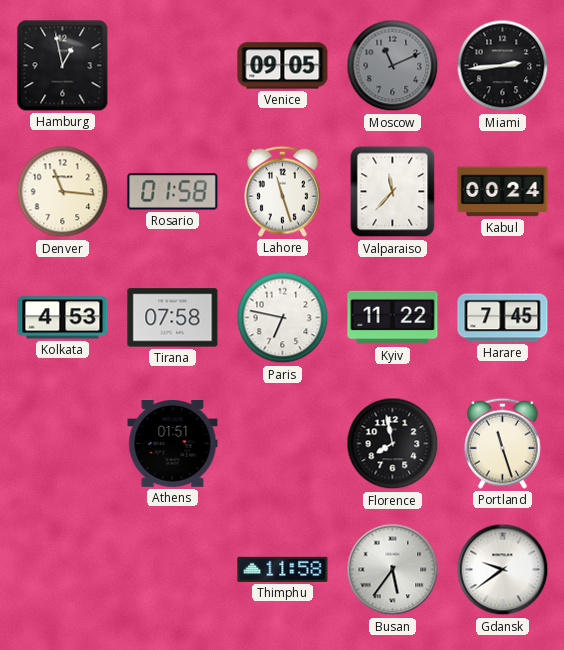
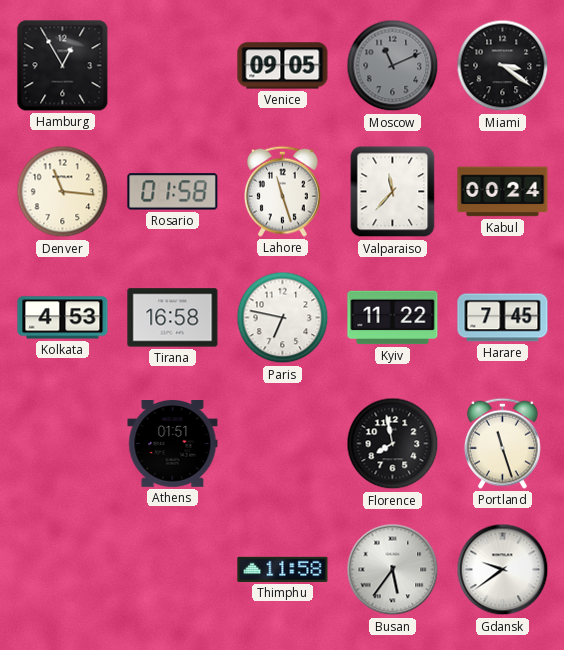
Hamburg: 12:58 -> 12:55 (63, 66)
Miami: 2:44 -> 3:21 (503, 66)
Tirana: 07:58 -> 16:58 (173, 318)
